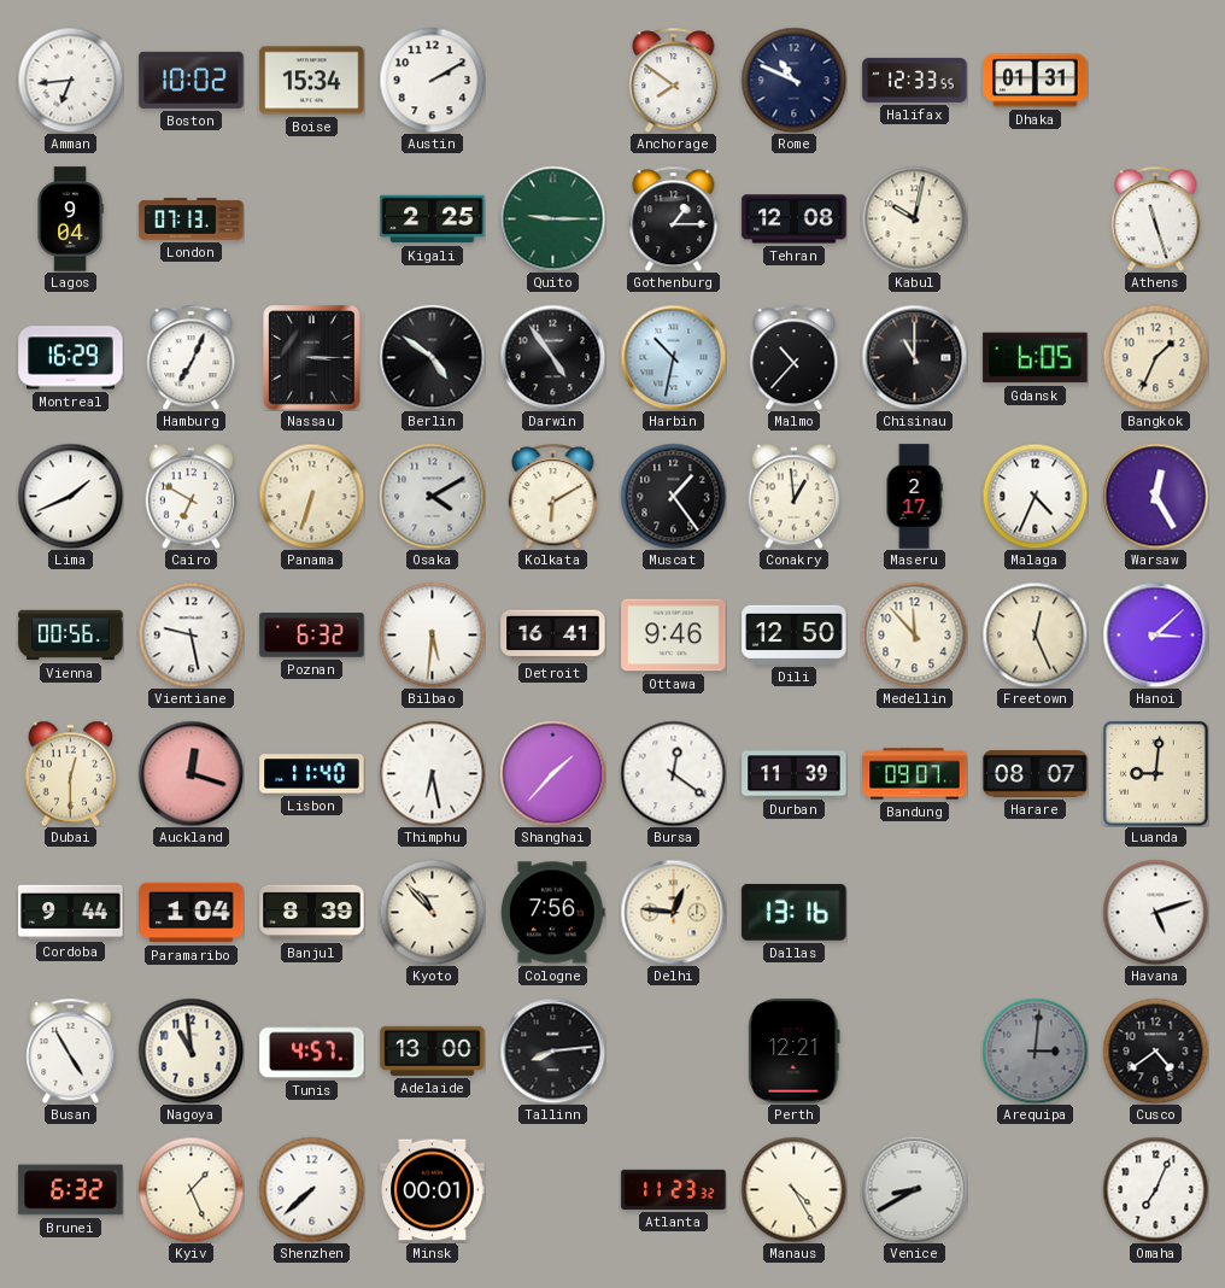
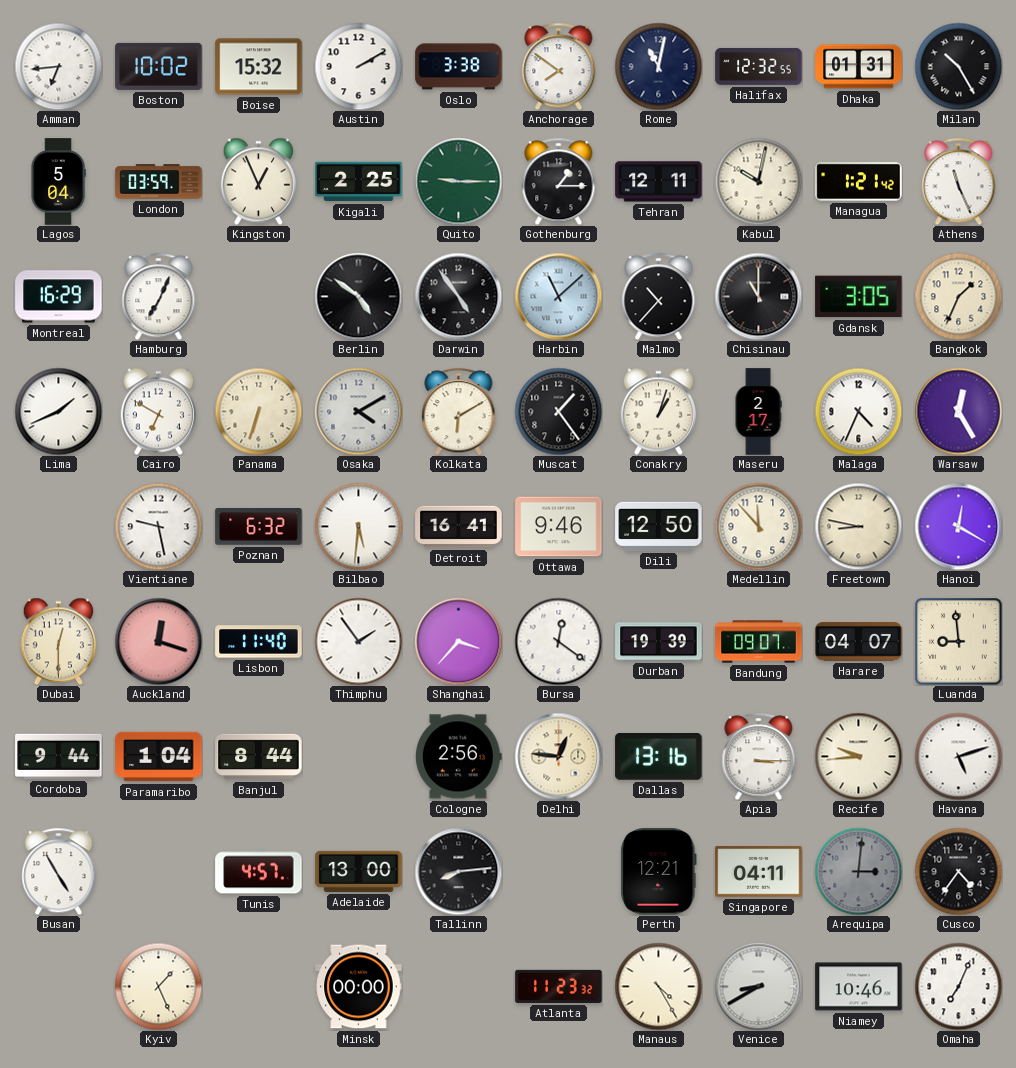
Boise: 15:34 -> 15:32 (259, 67)
Oslo: none -> 3:38 (459, 67)
Rome: 10:49 -> 11:02 (658, 66)
Halifax: 12:33 -> 12:32 (759, 66)
Milan: none -> 10:25 (958, 66)
Lagos: 9:04 -> 5:04 (58, 182)
London: 07:13 -> 03:59 (159, 182)
Kingston: none -> 12:56 (258, 181)
Tehran: 12:08 -> 12:11 (659, 182)
Managua: none -> 1:21 (859, 182)
Athens: 11:27 -> 11:26 (959, 181)
Nassau: 3:15 -> none (312, 358)
Harbin: 10:32 -> 11:08 (558, 296)
Gdansk: 6:05 -> 3:05 (859, 297)
Conakry: 12:59 -> 1:03 (658, 411)
Vienna: 00:56 -> none (71, 636)
Freetown: 12:26 -> 8:47 (858, 526)
Hanoi: 3:08 -> 12:20 (958, 526)
Thimphu: 6:28 -> 1:54 (358, 641)
Shanghai: 1:37 -> 3:37 (458, 641)
Durban: 11:39 -> 19:39 (659, 642)
Harare: 08:07 -> 04:07 (859, 642)
Luanda: 9:01 -> 8:59 (959, 642)
Banjul: 8:39 -> 8:44 (259, 757)
Kyoto: 10:53 -> none (432, 912)
Cologne: 7:56 -> 2:56 (458, 757)
Apia: none -> 3:15 (759, 756)
Recife: none -> 9:44 (858, 756)
Nagoya: 10:59 -> none (191, 1050)
Singapore: none -> 04:11 (759, 872)
Cusco: 4:39 -> 4:36 (958, 871)
Brunei: 6:32 -> none (71, 1190)
Shenzhen: 7:38 -> none (311, 1189)
Minsk: 00:01 -> 00:00 (359, 987)
Niamey: none -> 10:46 (859, 987)
